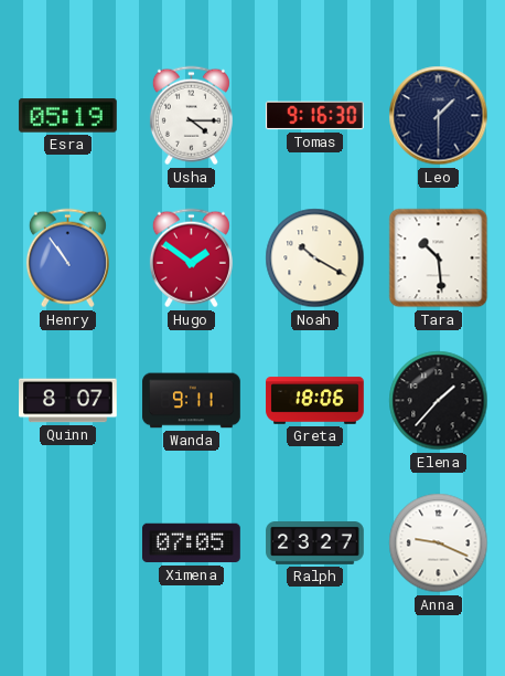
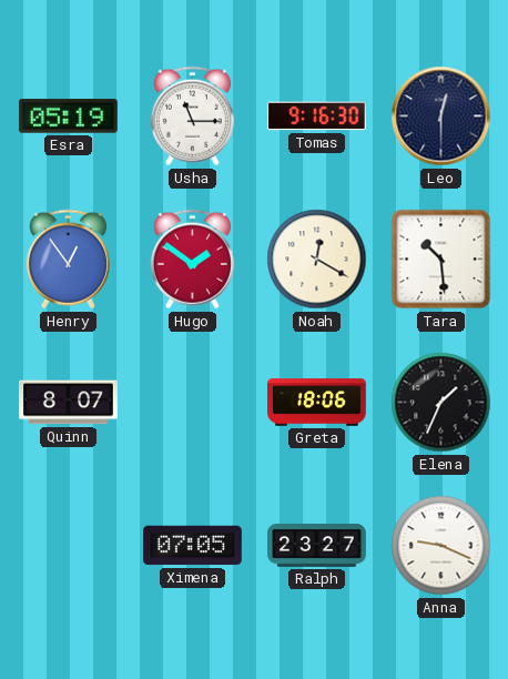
Usha: 4:15 -> 11:15 (192, 116)
Leo: 1:30 -> 12:30 (441, 116)
Henry: 10:54 -> 12:54 (68, 260)
Noah: 10:20 -> 12:20 (317, 260)
Wanda: 9:11 -> none (192, 401)
Elena: 1:37 -> 1:34 (441, 403)
